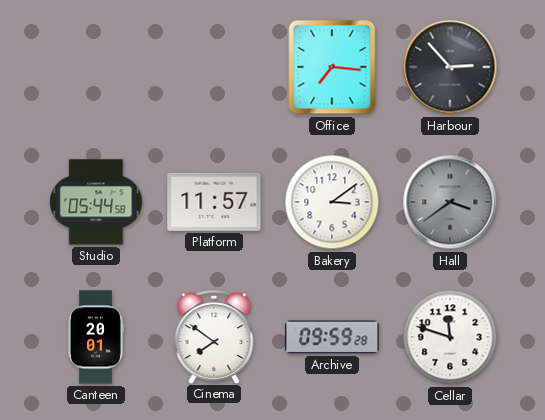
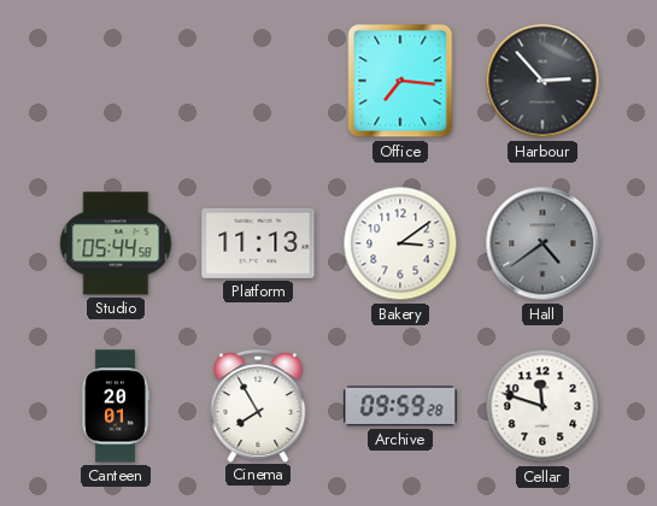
Platform: 11:57 -> 11:13 (258, 243)
Hall: 3:39 -> 4:39 (542, 243)
Cinema: 7:51 -> 7:55 (258, 406)
